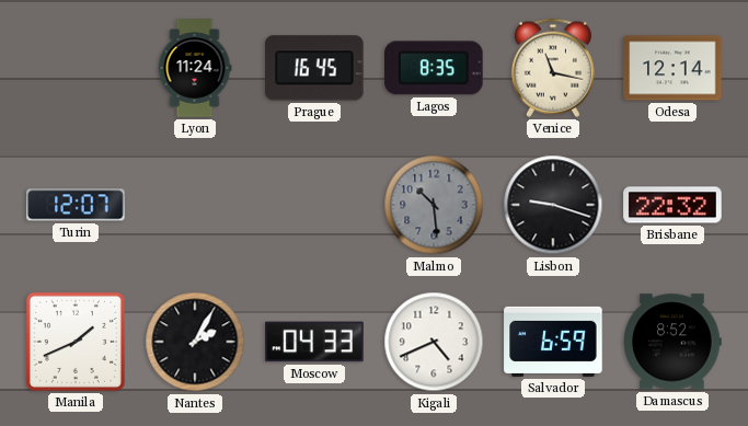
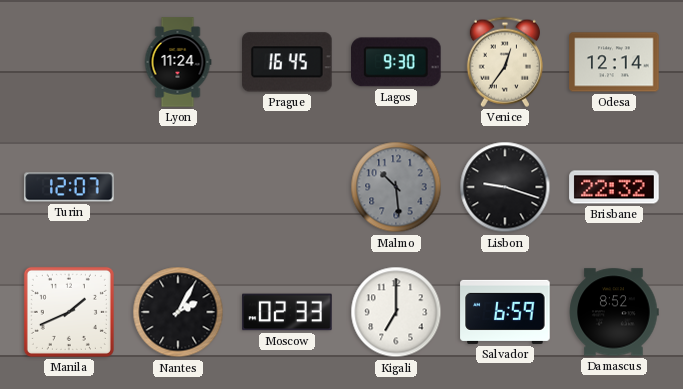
Lagos: 8:35 -> 9:30 (396, 62)
Venice: 11:17 -> 12:36 (505, 62)
Moscow: 04:33 -> 02:33 (287, 312)
Kigali: 4:41 -> 7:00 (396, 312)
